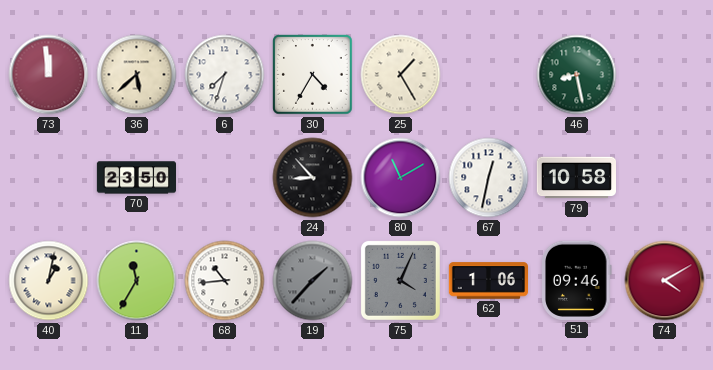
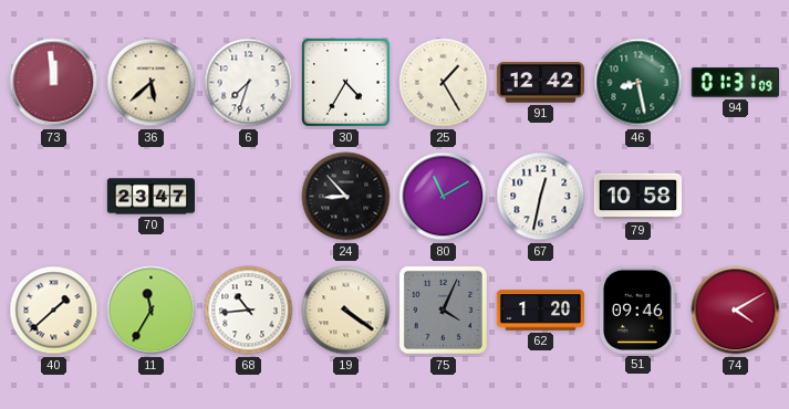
91: none -> 12:42 (540, 83)
94: none -> 01:31 (735, 83)
70: 23:50 -> 23:47 (150, 197)
40: 1:02 -> 1:38 (54, 311)
19: 1:37 -> 4:21 (346, 311)
19 dial: grey -> cream (346, 311)
62: 1:06 -> 1:20 (540, 311)
